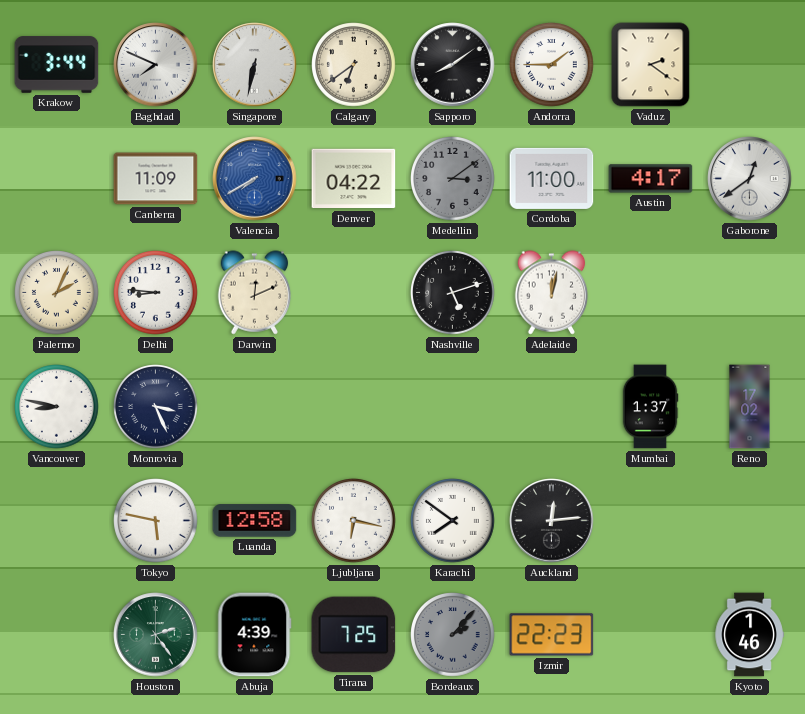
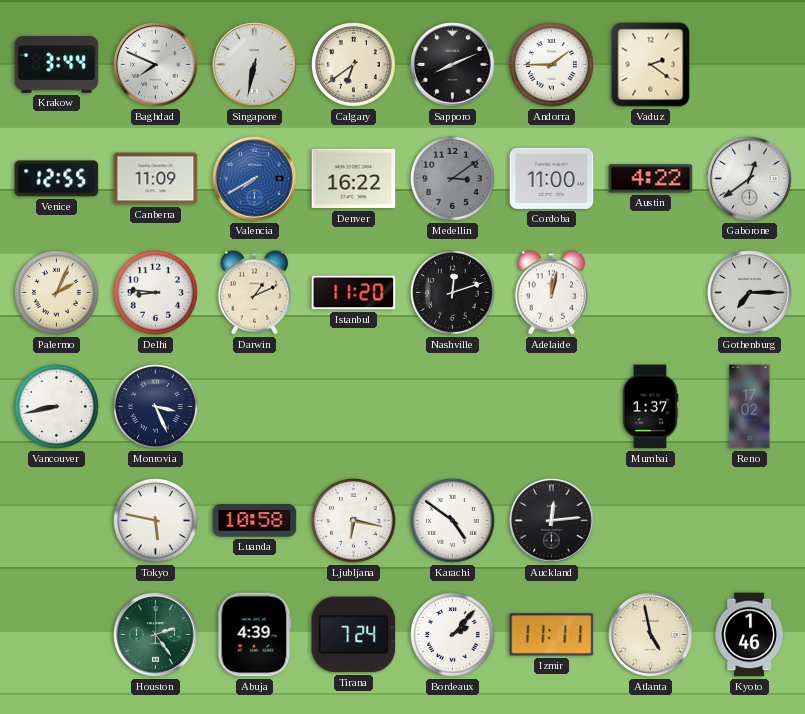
Sapporo: 8:09 -> 8:11 (453, 65)
Venice: none -> 12:55 (57, 179)
Denver: 04:22 -> 16:22 (354, 179)
Austin: 4:17 -> 4:22 (651, 179)
Darwin: 12:11 -> 1:11 (255, 293)
Istanbul: none -> 11:20 (354, 293)
Nashville: 5:12 -> 12:12 (453, 293)
Gothenburg: none -> 7:15 (750, 293)
Vancouver: 8:47 -> 8:43 (57, 407)
Luanda: 12:58 -> 10:58 (255, 521)
Karachi: 7:51 -> 4:51 (453, 521)
Tirana: 7:25 -> 7:24 (354, 635)
Bordeaux dial: grey -> white (453, 635)
Izmir: 22:23 -> 11:11 (552, 635)
Atlanta: none -> 4:58 (651, 635)
